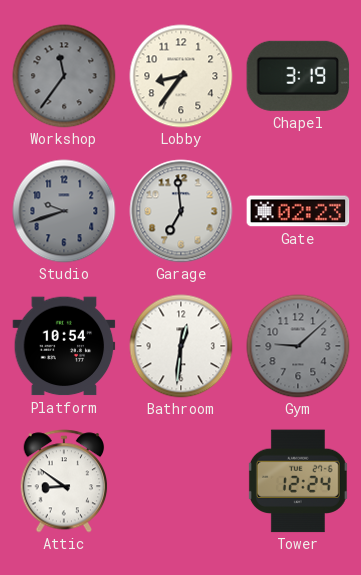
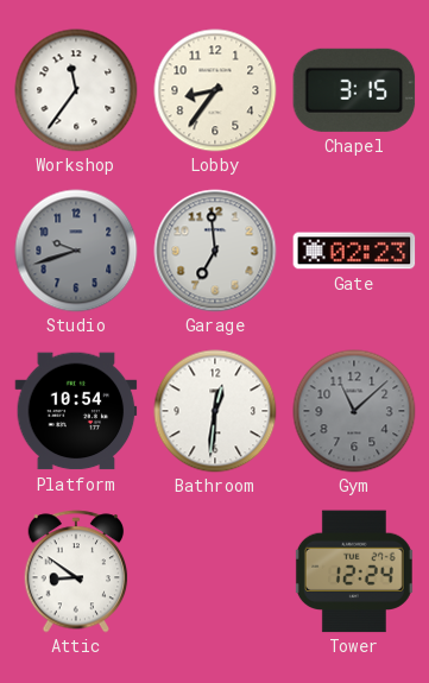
Workshop dial: grey -> white (76, 90)
Chapel: 3:19 -> 3:15 (354, 90)
Gym: 9:08 -> 11:08 (354, 411)
